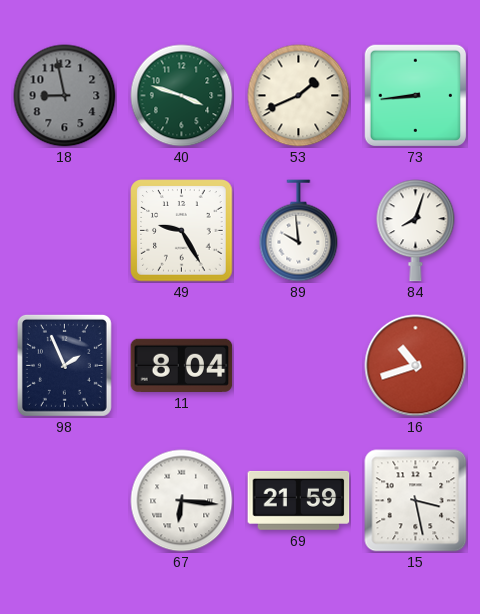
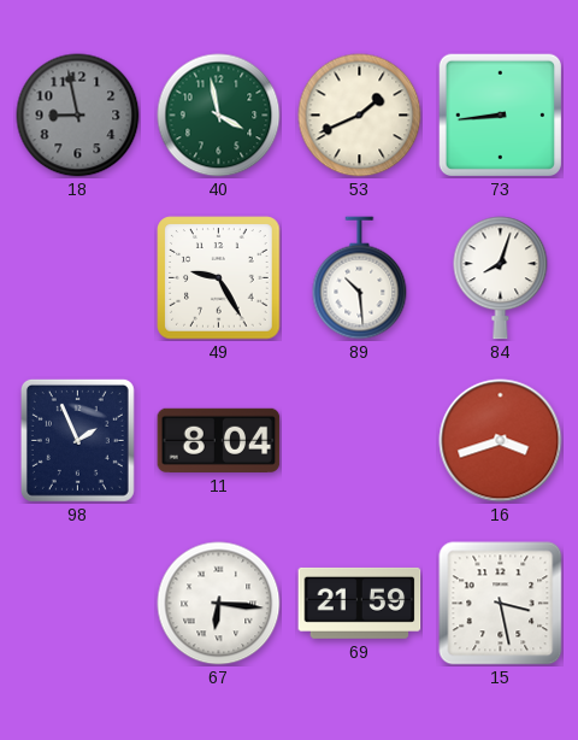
40: 3:48 -> 3:58 (219, 116)
89: 9:59 -> 10:29 (360, 278)
16: 10:42 -> 3:42 (501, 441)
